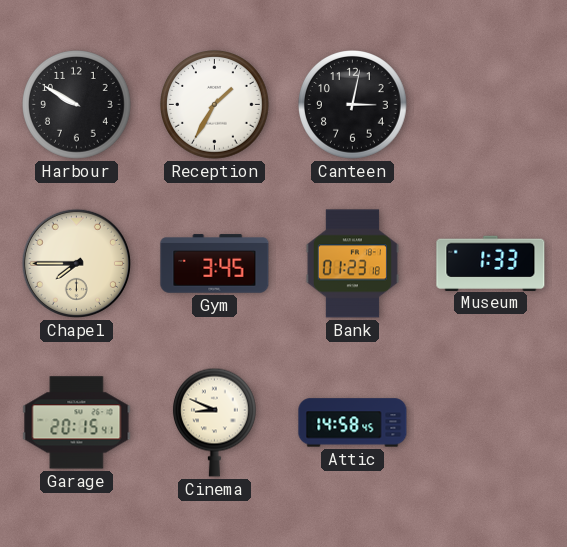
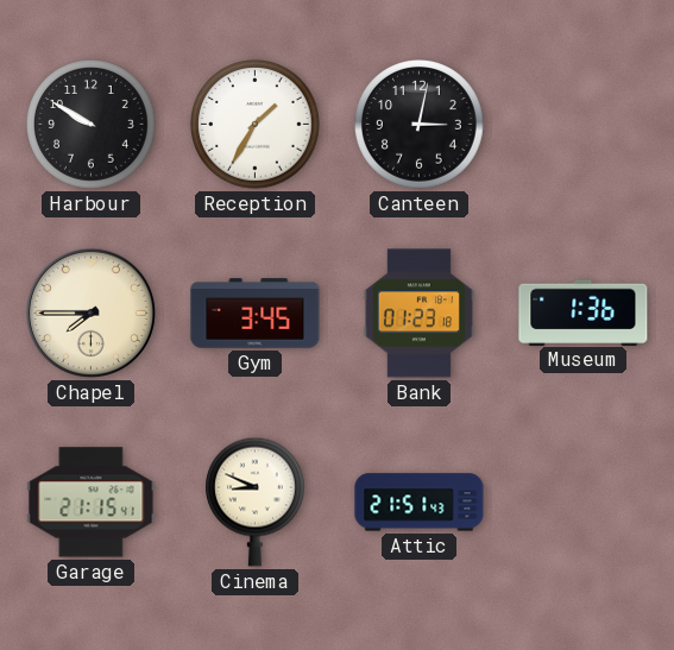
Museum: 1:33 -> 1:36 (584, 313)
Garage: 20:15 -> 21:15 (92, 503)
Attic: 14:58 -> 21:51 (420, 503)
